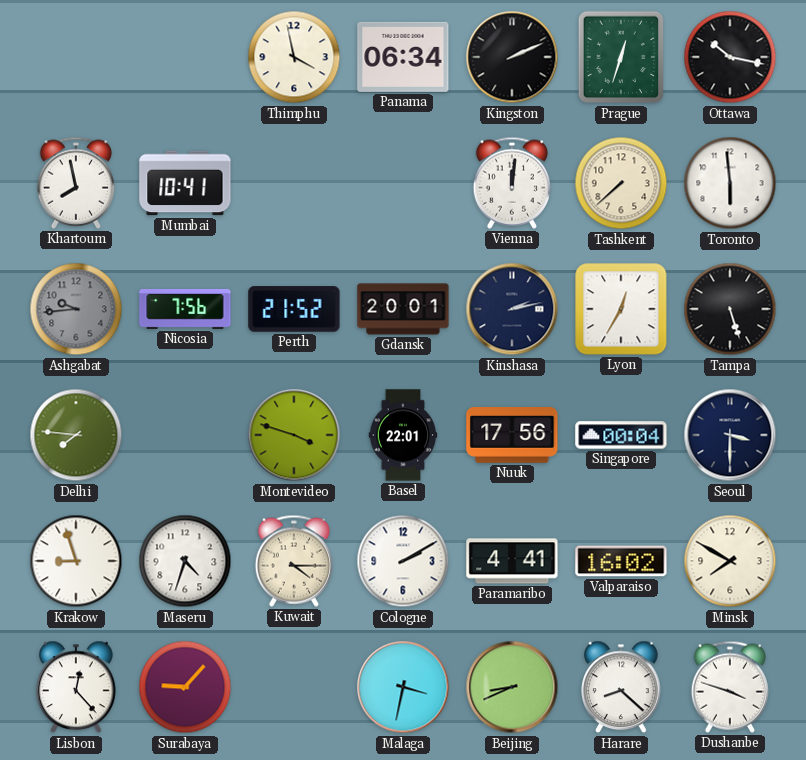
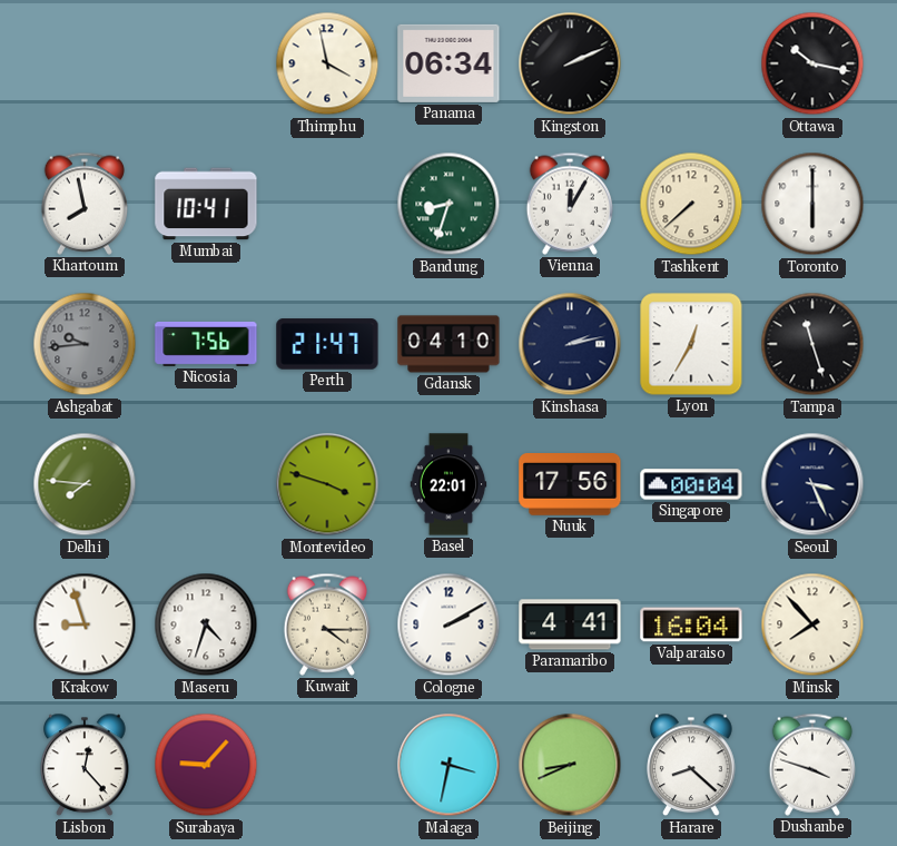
Prague: 12:33 -> none (621, 57)
Bandung: none -> 8:33 (448, 204)
Vienna: 12:01 -> 12:05 (569, 204)
Toronto: 5:59 -> 6:00 (812, 204)
Perth: 21:52 -> 21:47 (327, 344)
Gdansk: 20:01 -> 04:10 (448, 344)
Tampa: 5:27 -> 11:27 (812, 344)
Seoul: 3:30 -> 3:26 (812, 484)
Valparaiso: 16:02 -> 16:04 (691, 624)
Minsk: 7:50 -> 7:53 (812, 624)
